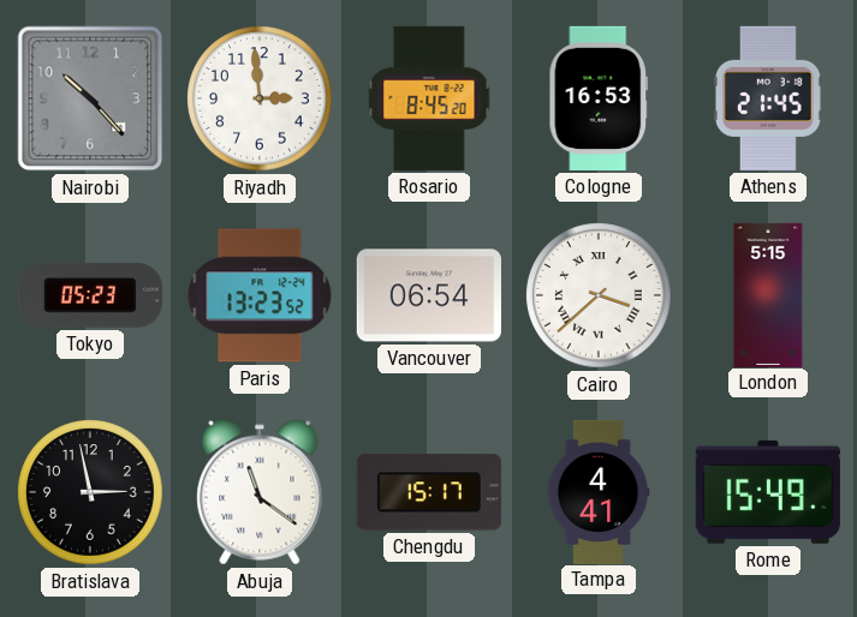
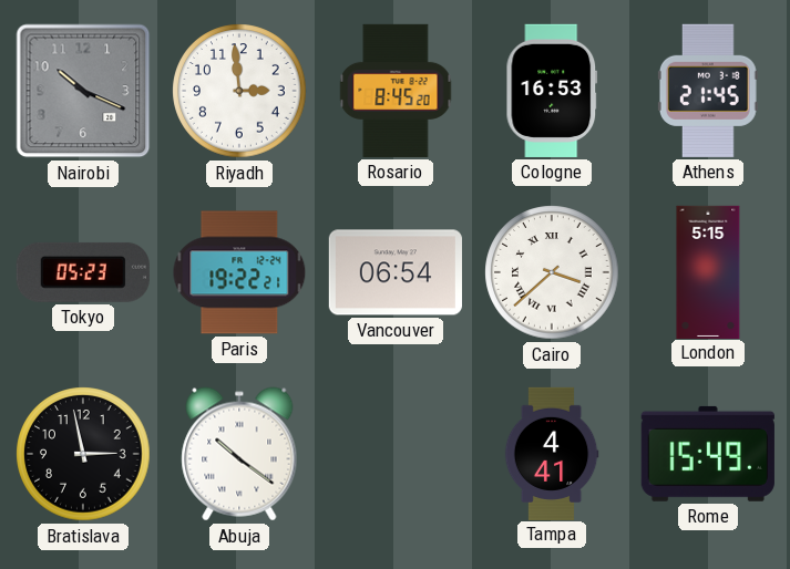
Nairobi: 10:23 -> 10:19 (83, 91)
Paris: 13:23 -> 19:22 (239, 272)
Abuja: 11:21 -> 10:21 (239, 454)
Chengdu: 15:17 -> none (429, 492)
